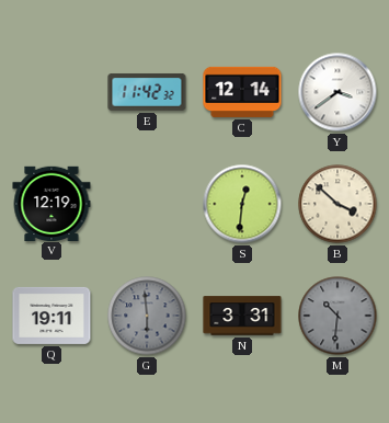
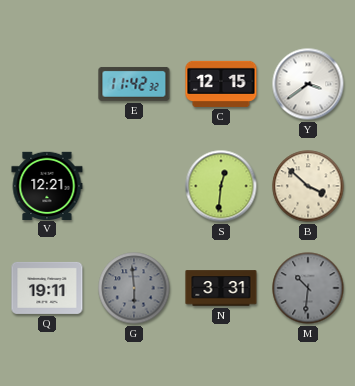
C: 12:14 -> 12:15 (221, 84)
V: 12:19 -> 12:21 (47, 185)
